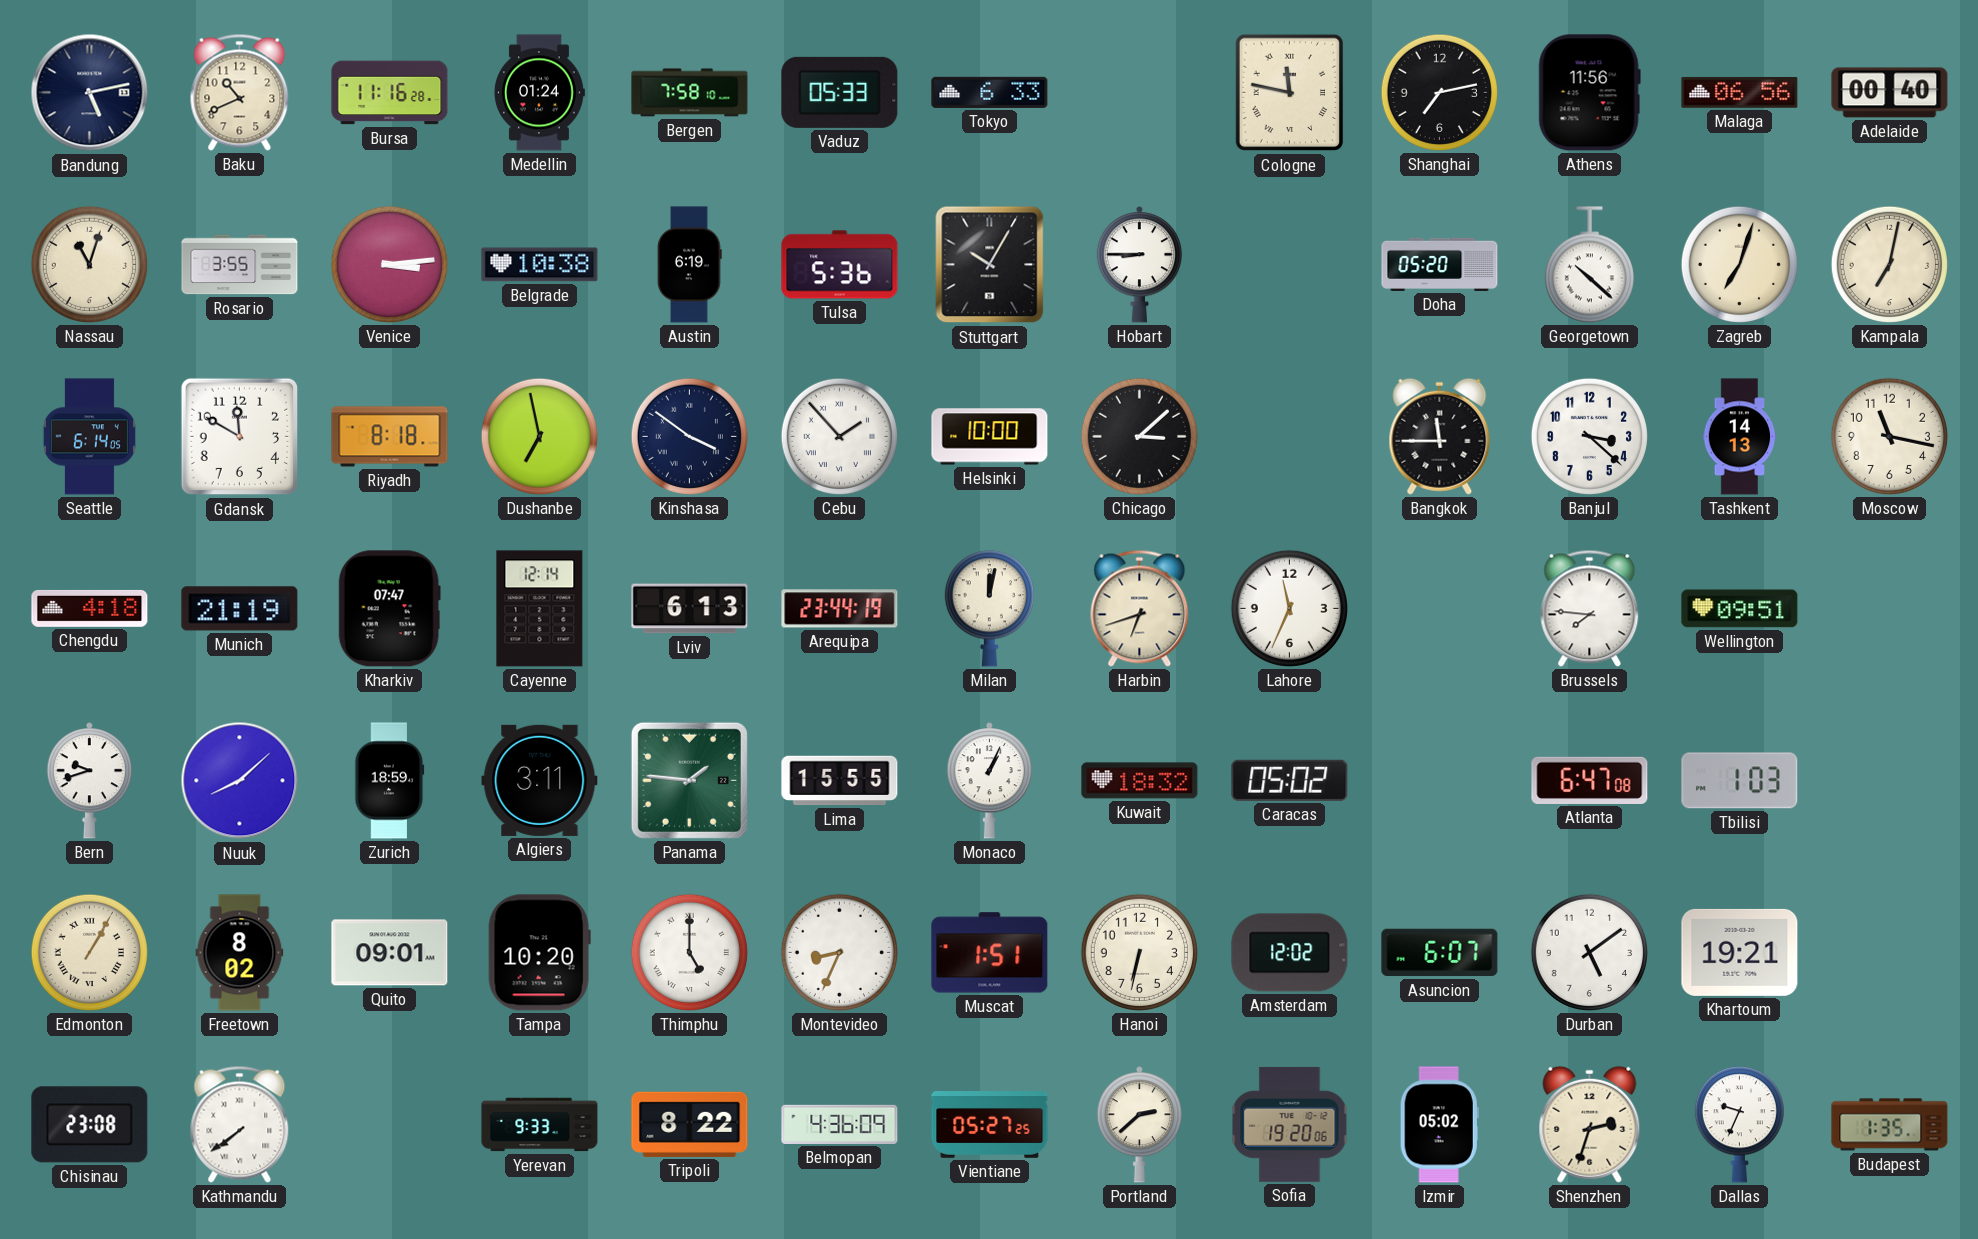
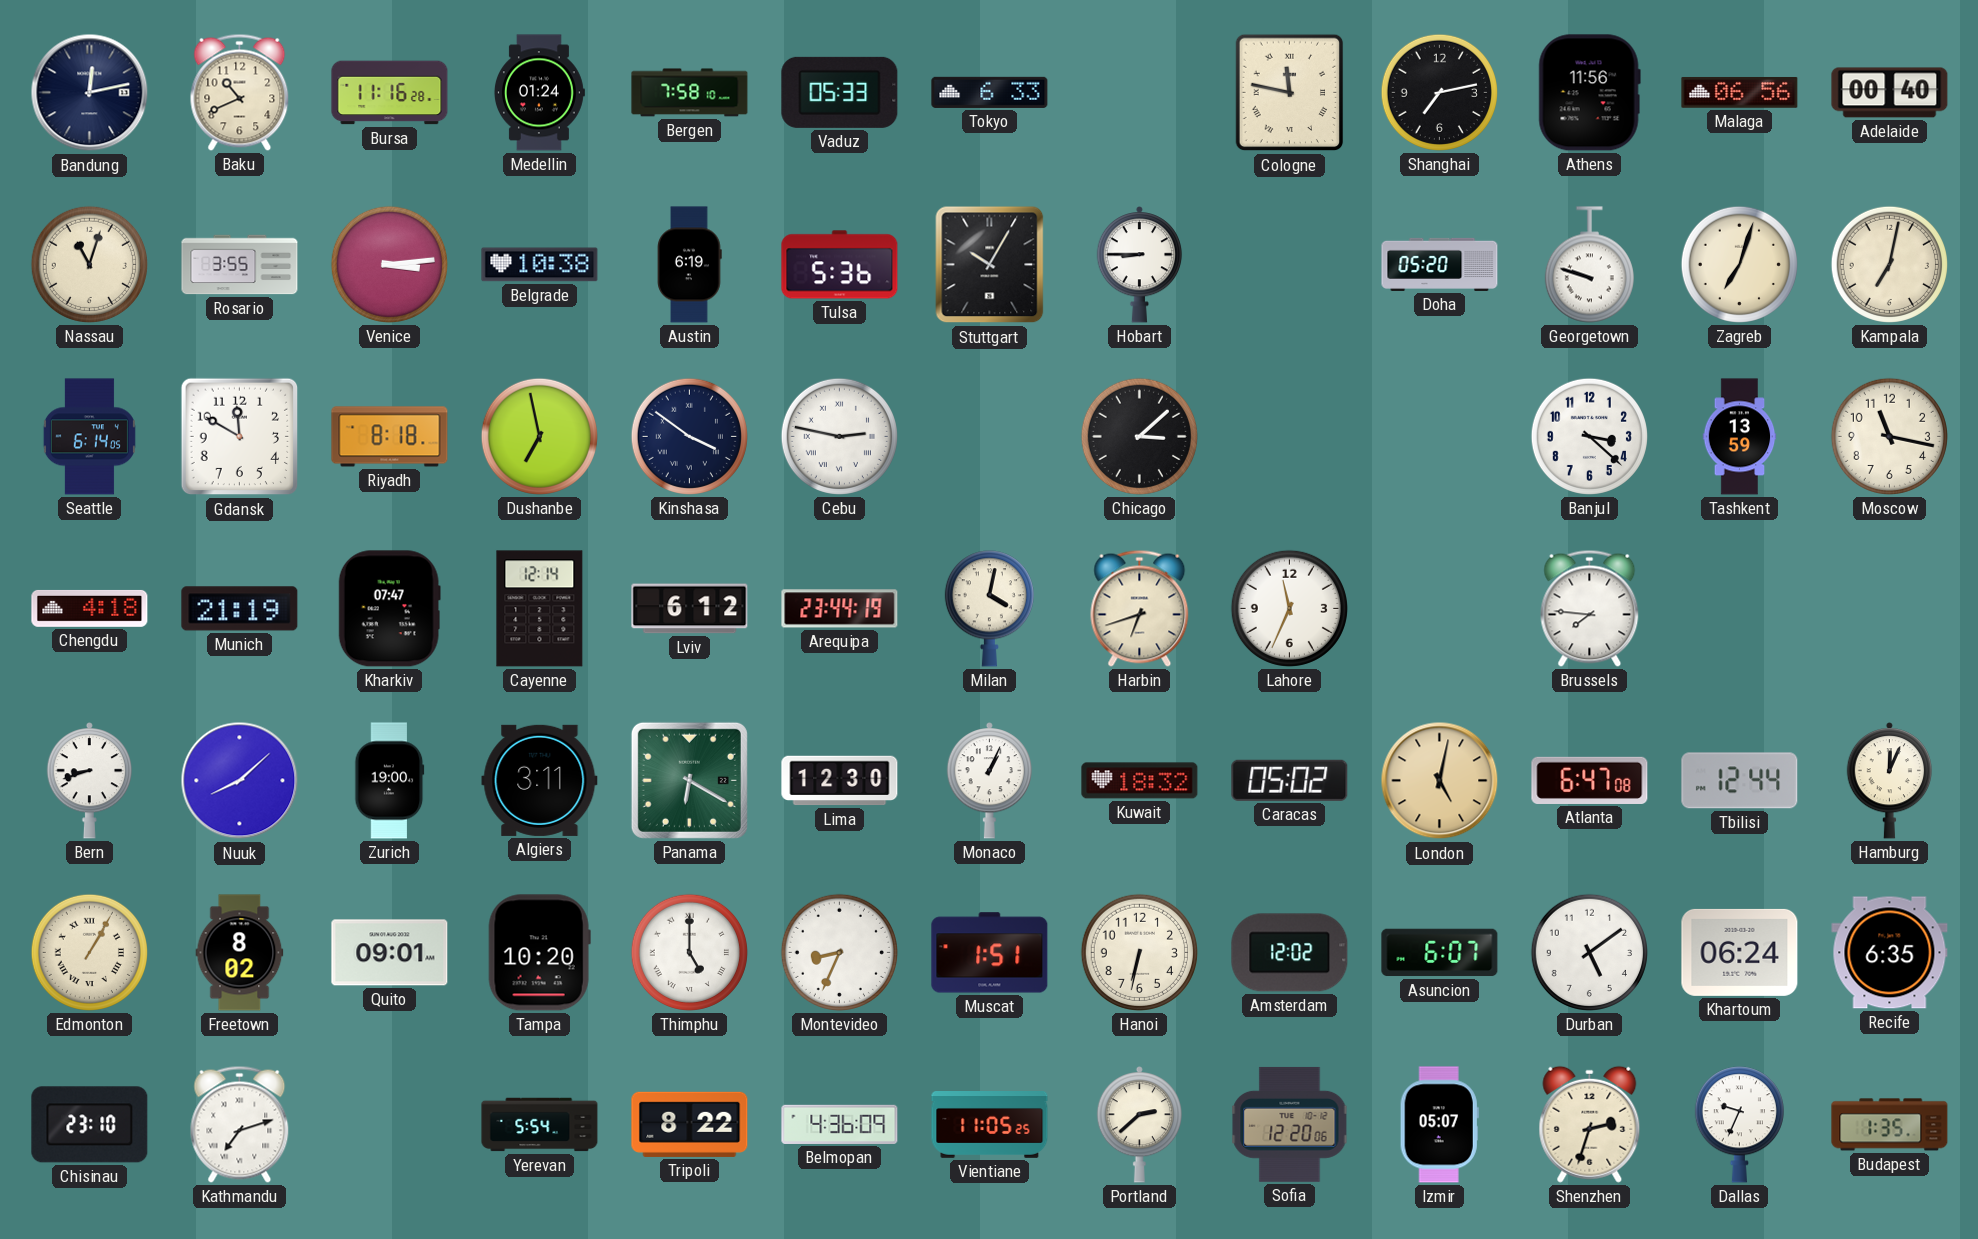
Bandung: 5:13 -> 12:13 (90, 93)
Georgetown: 10:22 -> 9:48 (1589, 265)
Cebu: 1:53 -> 2:47 (839, 436)
Helsinki: 10:00 -> none (990, 437)
Bangkok: 11:45 -> none (1440, 436)
Tashkent: 14:13 -> 13:59 (1740, 437)
Lviv: 6:13 -> 6:12 (690, 609)
Milan: 12:02 -> 4:02 (989, 609)
Wellington: 09:51 -> none (1740, 609)
Bern: 9:42 -> 8:42 (90, 781)
Zurich: 18:59 -> 19:00 (390, 781)
Panama: 1:46 -> 6:20 (689, 780)
Lima: 15:55 -> 12:30 (840, 781)
London: none -> 5:02 (1440, 781)
Tbilisi: 1:03 -> 12:44 (1740, 781)
Hamburg: none -> 12:04 (1890, 781)
Khartoum: 19:21 -> 06:24 (1740, 952)
Recife: none -> 6:35 (1890, 953)
Chisinau: 23:08 -> 23:10 (90, 1125)
Kathmandu: 7:39 -> 7:12 (240, 1124)
Yerevan: 9:33 -> 5:54 (540, 1125)
Vientiane: 05:27 -> 11:05 (990, 1125)
Sofia: 19:20 -> 12:20 (1290, 1124)
Izmir: 05:02 -> 05:07 (1439, 1125)
